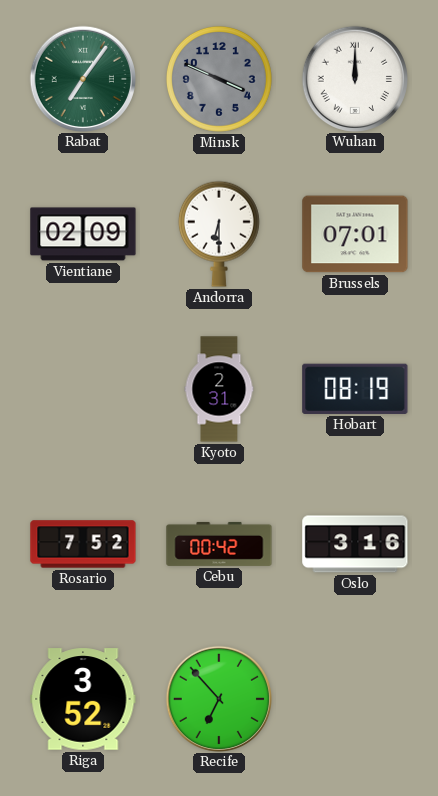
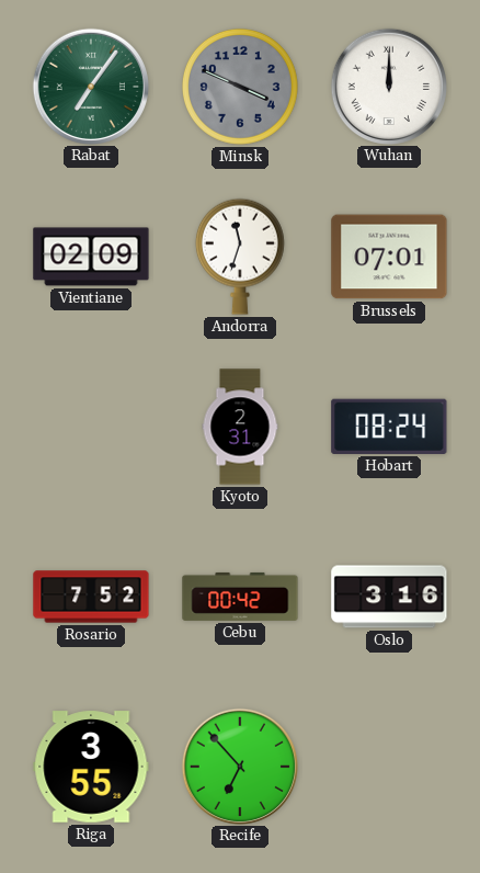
Andorra: 6:30 -> 11:33 (240, 257)
Hobart: 08:19 -> 08:24 (389, 427)
Riga: 3:52 -> 3:55 (91, 767)
